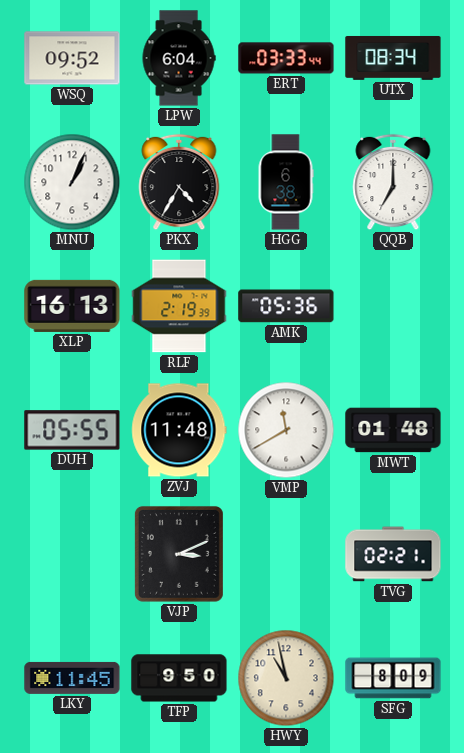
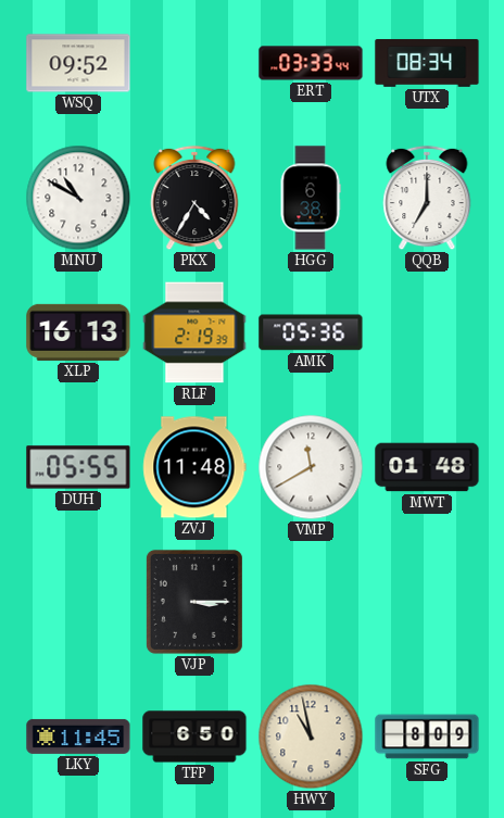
LPW: 6:04 -> none (179, 58)
MNU: 1:04 -> 10:50 (78, 198)
VJP: 3:11 -> 3:15 (194, 602)
TVG: 02:21 -> none (393, 554)
TFP: 9:50 -> 6:50 (194, 737)
